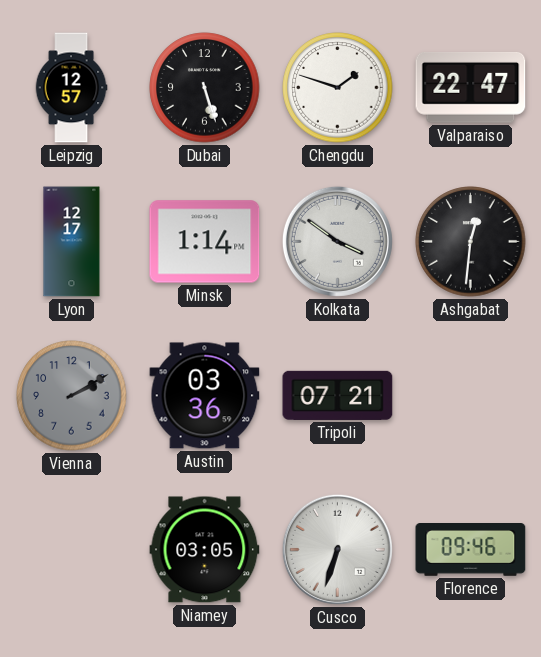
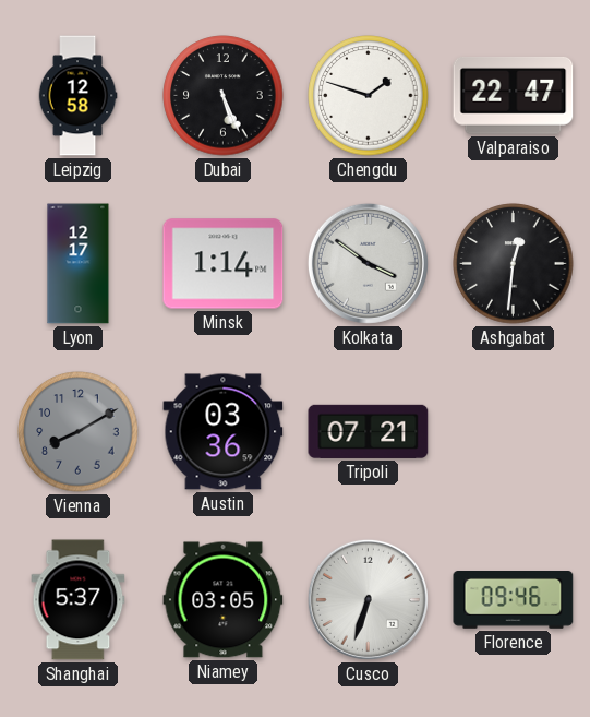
Leipzig: 12:57 -> 12:58 (77, 96)
Dubai: 5:27 -> 5:26 (224, 96)
Vienna: 2:10 -> 8:10 (79, 432)
Shanghai: none -> 5:37 (79, 600)
